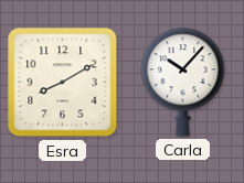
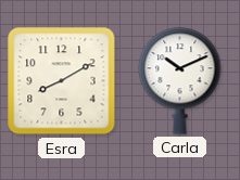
Carla: 10:07 -> 10:11 (180, 81)
